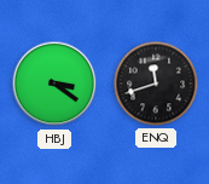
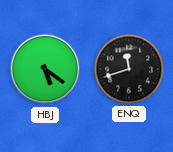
HBJ: 3:21 -> 5:21 (45, 69)
